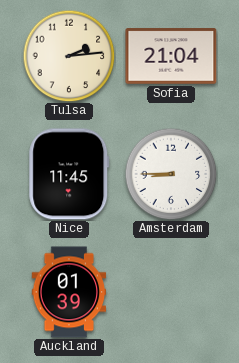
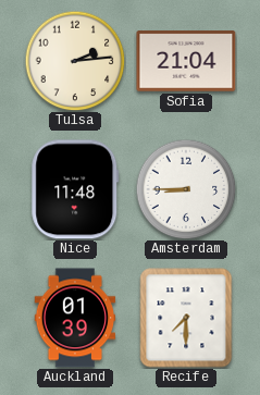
Nice: 11:45 -> 11:48 (75, 189)
Recife: none -> 7:30 (186, 318)
